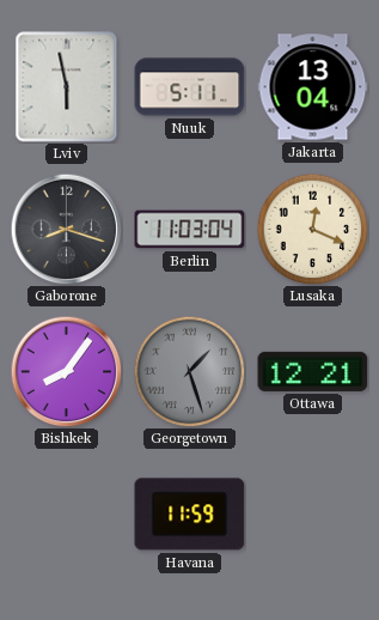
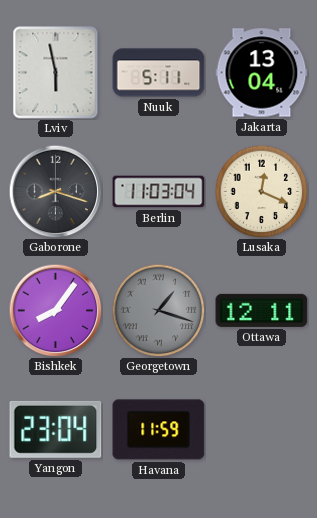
Georgetown: 1:27 -> 1:18 (158, 310)
Ottawa: 12:21 -> 12:11 (262, 310)
Yangon: none -> 23:04 (56, 429)
